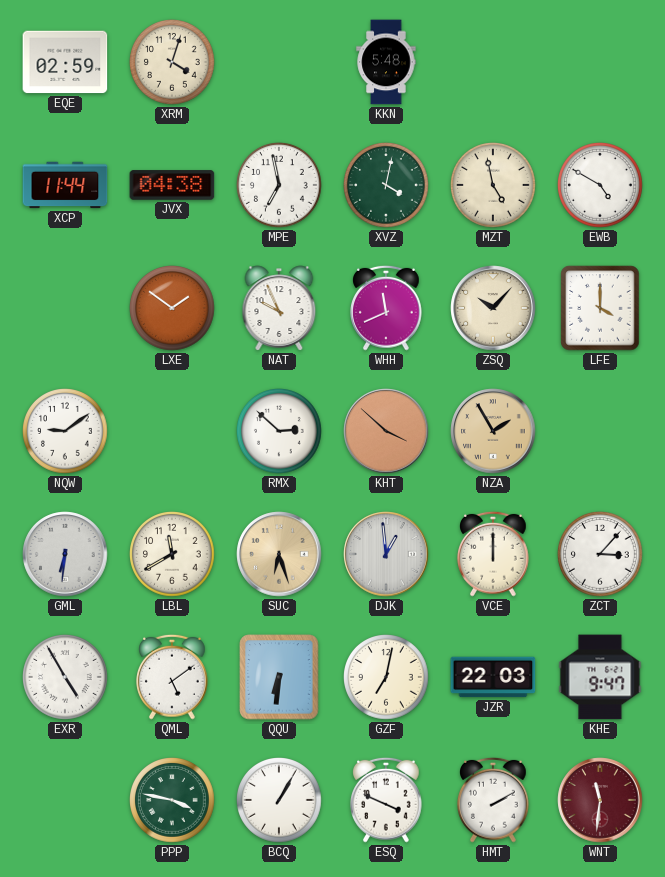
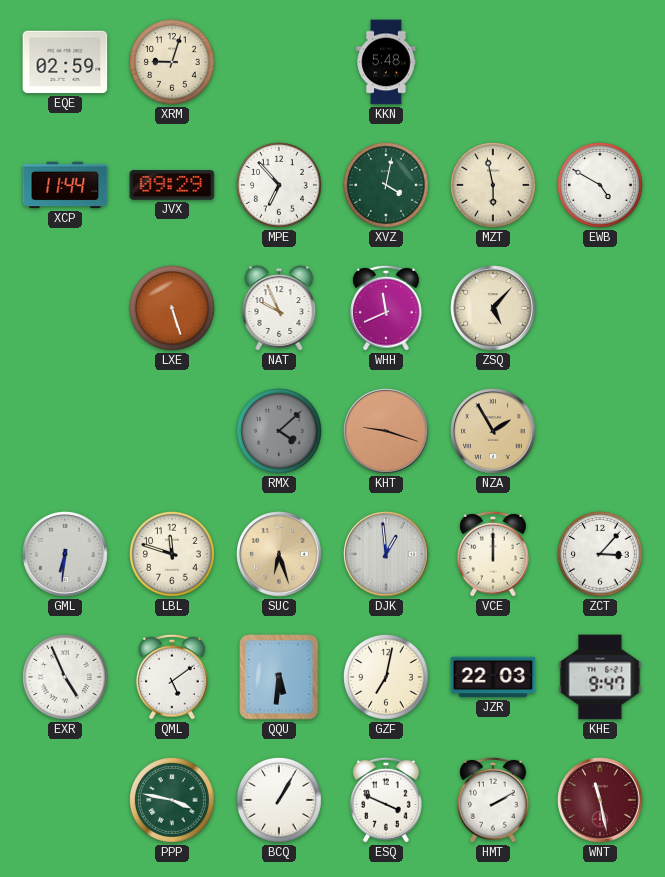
XRM: 4:03 -> 9:03 (173, 63)
JVX: 04:38 -> 09:29 (172, 185)
MPE: 6:58 -> 6:53 (280, 186)
MZT: 4:58 -> 5:58 (494, 186)
LXE: 1:51 -> 5:27 (173, 309)
ZSQ: 10:07 -> 5:07 (493, 308)
LFE: 4:00 -> none (600, 308)
NQW: 9:09 -> none (66, 432)
RMX: 2:52 -> 4:08 (280, 432)
RMX dial: white -> grey (280, 432)
KHT: 3:52 -> 9:18 (386, 431)
LBL: 11:40 -> 11:48 (173, 555)
EXR: 4:55 -> 4:56 (66, 678)
QQU: 6:31 -> 5:31 (279, 677)
WNT: 11:31 -> 11:28 (600, 800)
